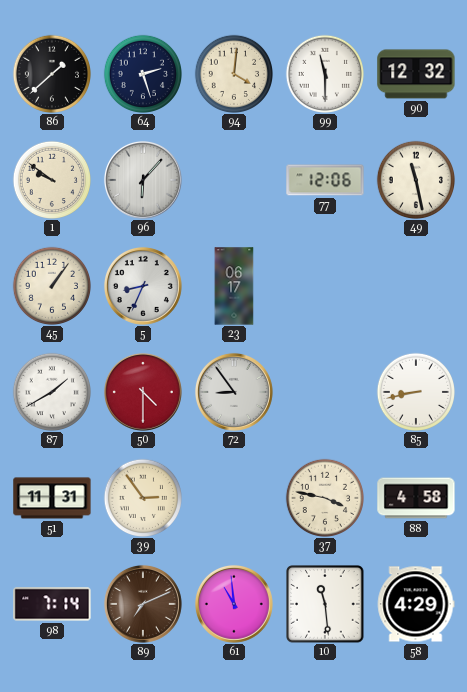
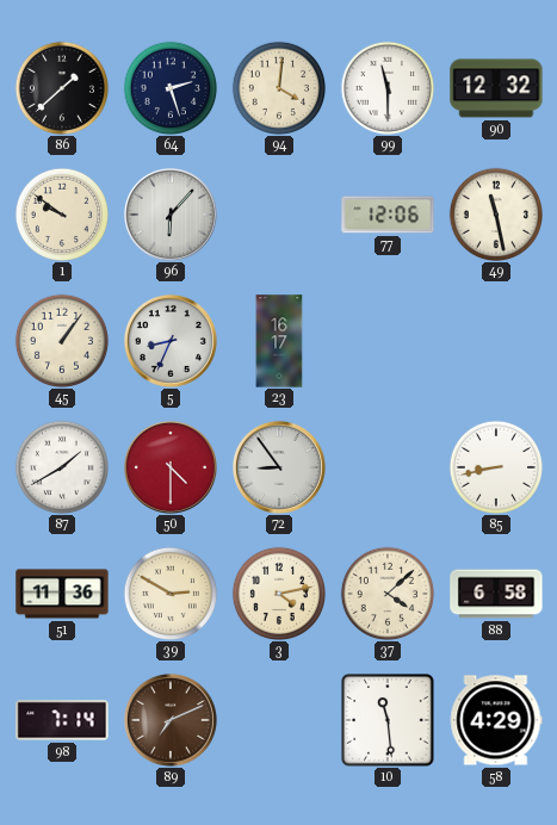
23: 06:17 -> 16:17 (279, 341)
51: 11:31 -> 11:36 (62, 594)
39: 2:54 -> 2:50 (169, 593)
3: none -> 4:13 (278, 593)
37: 3:47 -> 4:08 (386, 593)
88: 4:58 -> 6:58 (496, 594)
61: 10:59 -> none (234, 604)
